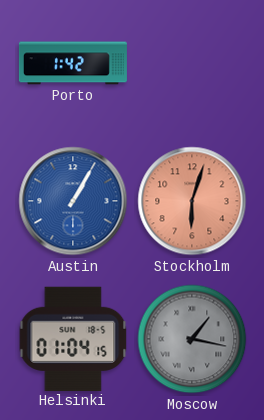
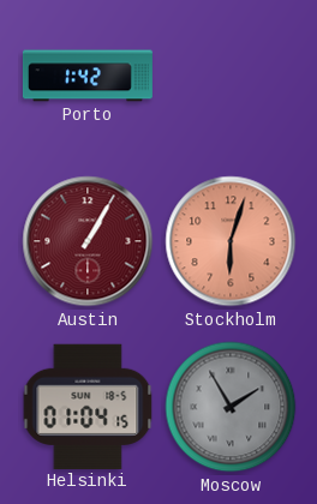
Austin dial: blue -> burgundy (88, 241)
Moscow: 1:17 -> 1:55 (231, 407)
